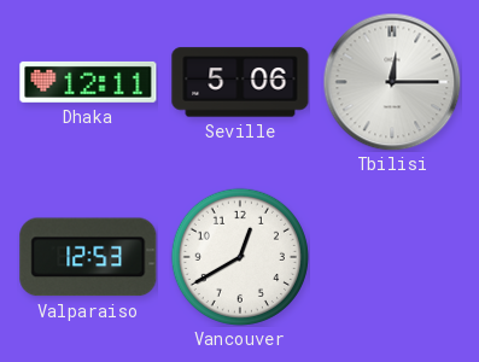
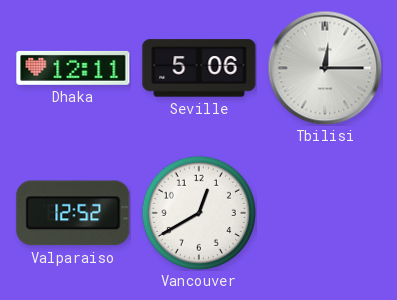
Valparaiso: 12:53 -> 12:52 (73, 213)
